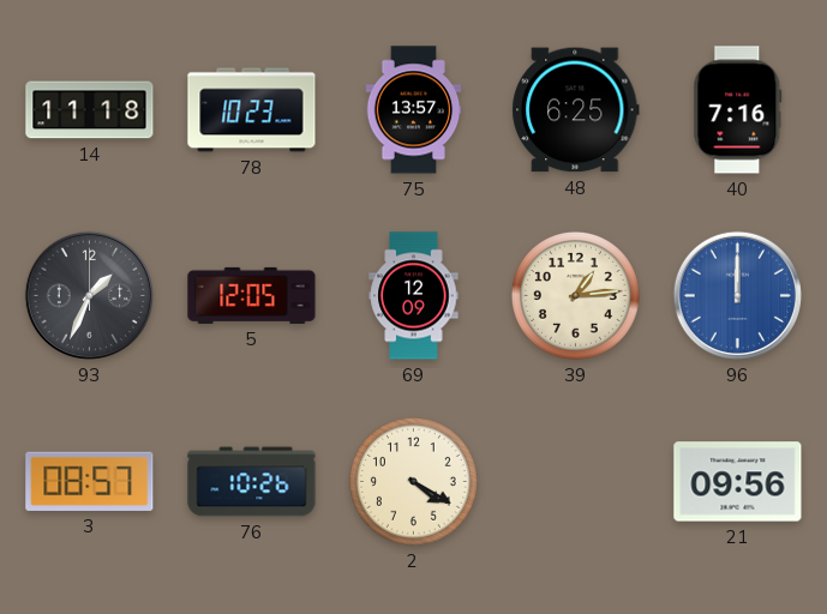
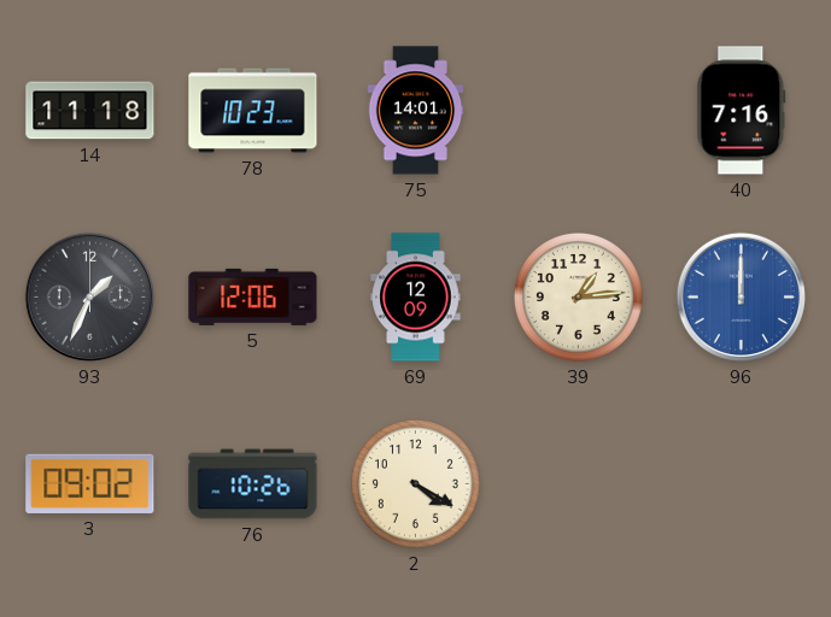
75: 13:57 -> 14:01 (416, 111)
48: 6:25 -> none (576, 110)
5: 12:05 -> 12:06 (253, 296)
3: 08:57 -> 09:02 (90, 483)
21: 09:56 -> none (738, 482)
